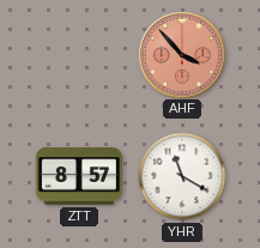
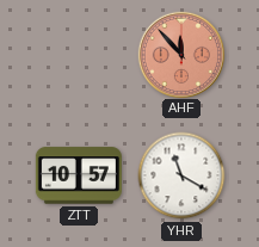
AHF: 3:53 -> 11:53 (180, 54)
ZTT: 8:57 -> 10:57 (79, 175)
